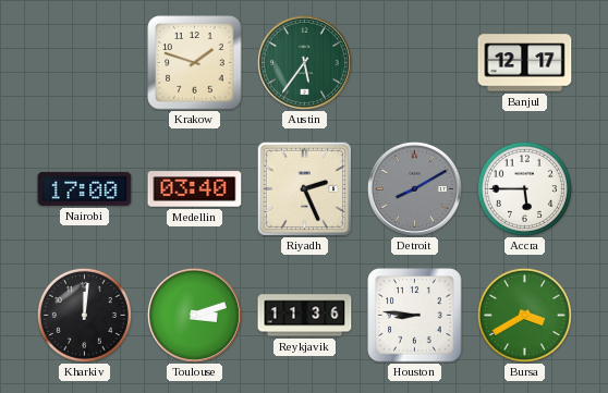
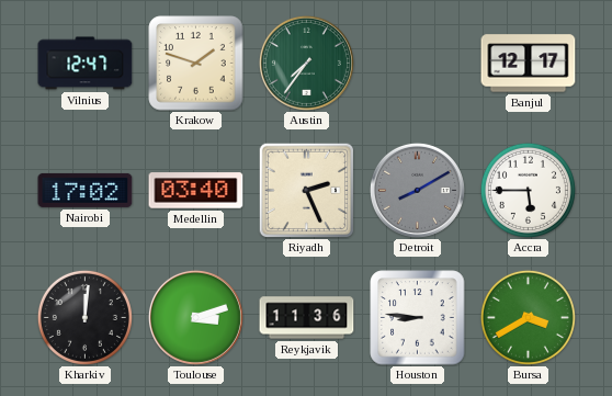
Vilnius: none -> 12:47 (86, 64)
Austin: 5:36 -> 7:36 (306, 63)
Nairobi: 17:00 -> 17:02 (86, 190)
